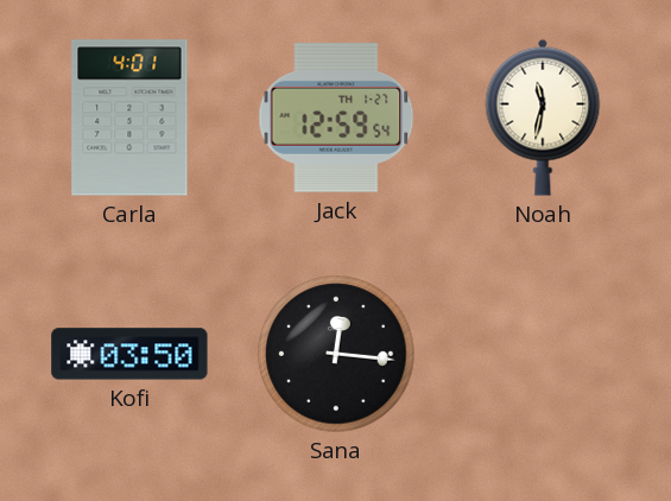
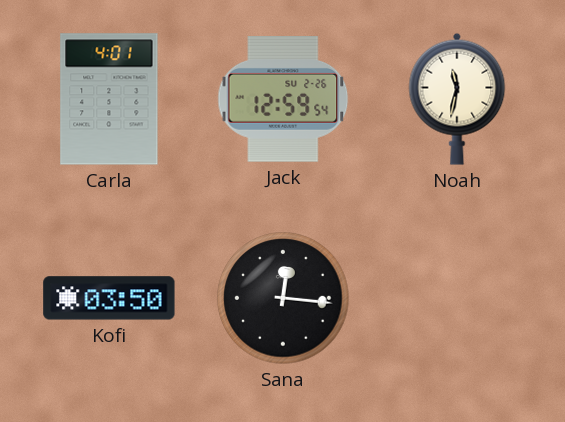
Jack date: TH 1-27 -> SU 2-26 (283, 100)
